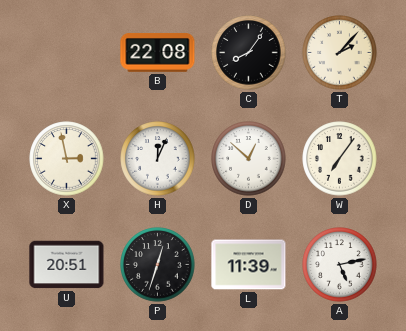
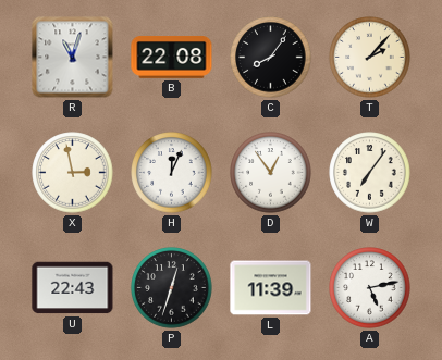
R: none -> 11:03 (73, 58)
D: 12:52 -> 12:54 (271, 173)
U: 20:51 -> 22:43 (73, 288)
